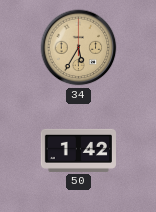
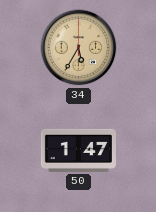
50: 1:42 -> 1:47 (78, 150)
